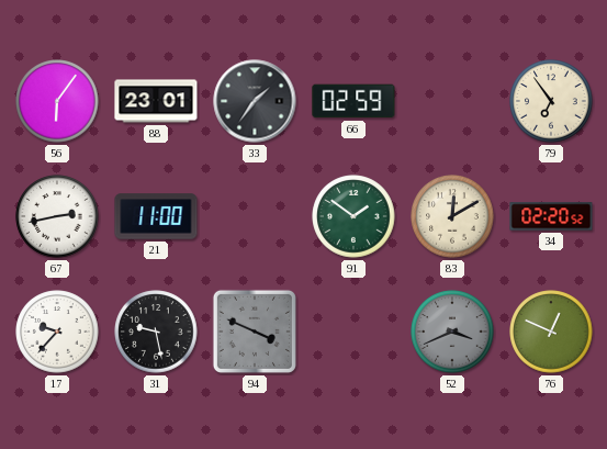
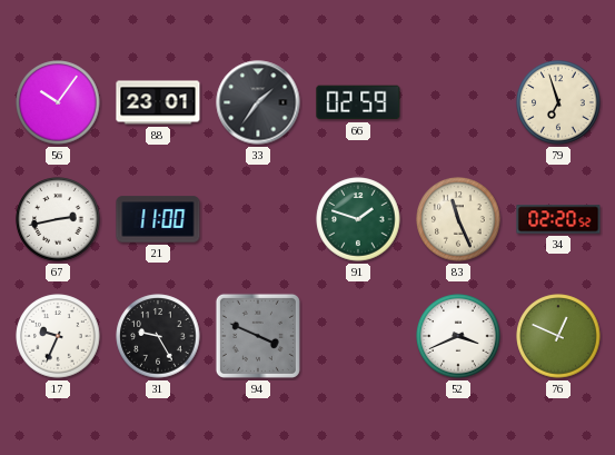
56: 6:06 -> 10:06 (58, 102)
79: 6:54 -> 6:57 (558, 102)
91: 1:51 -> 1:48 (358, 219)
83: 12:10 -> 11:26 (458, 219)
17: 9:37 -> 9:34 (58, 336)
31: 9:28 -> 9:25 (158, 336)
52 dial: grey -> white (458, 336)
